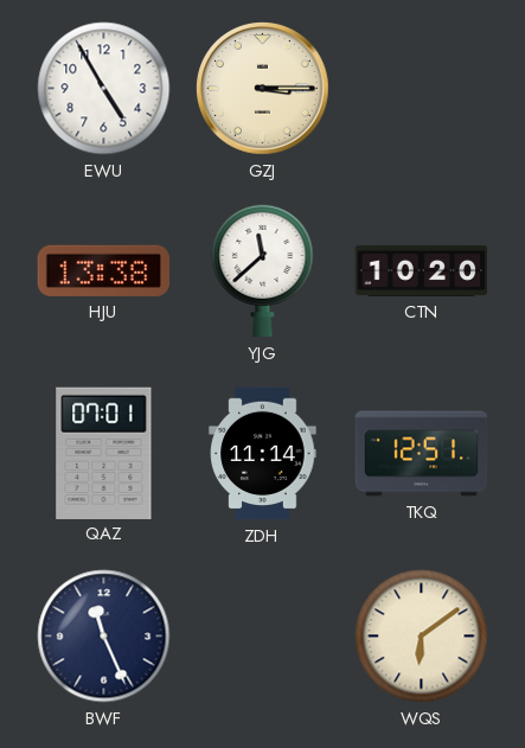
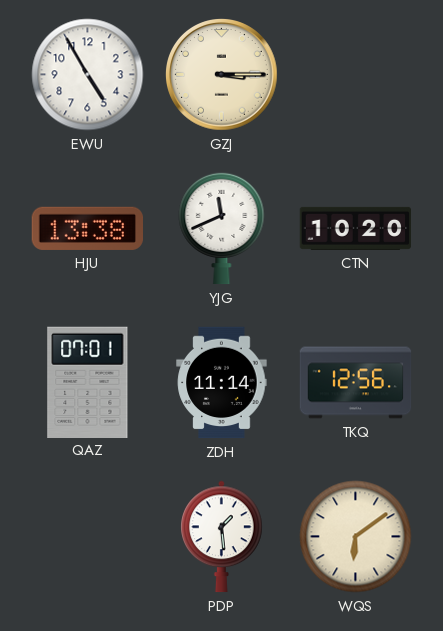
YJG: 11:38 -> 11:41 (222, 228)
TKQ: 12:51 -> 12:56 (356, 383)
BWF: 11:26 -> none (104, 637)
PDP: none -> 1:29 (222, 537)
